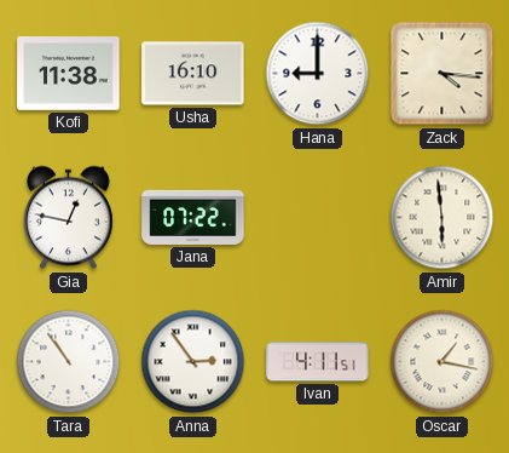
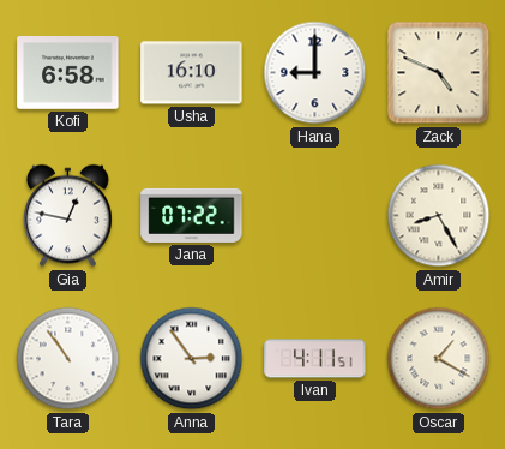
Kofi: 11:38 -> 6:58 (68, 73)
Zack: 4:16 -> 4:49 (439, 73)
Amir: 5:59 -> 8:25 (439, 216)
Oscar: 1:17 -> 1:20 (439, 359)
